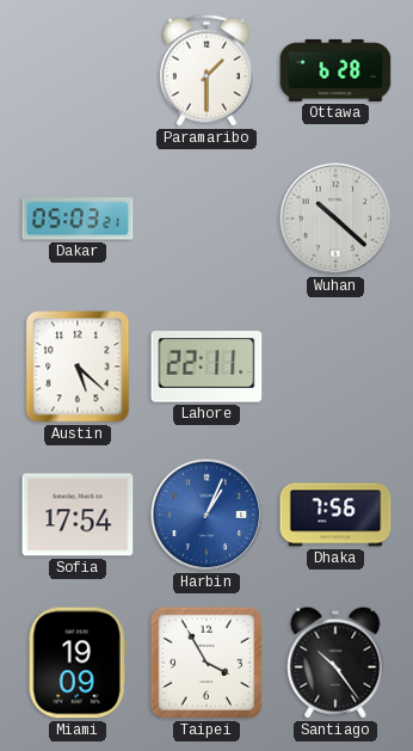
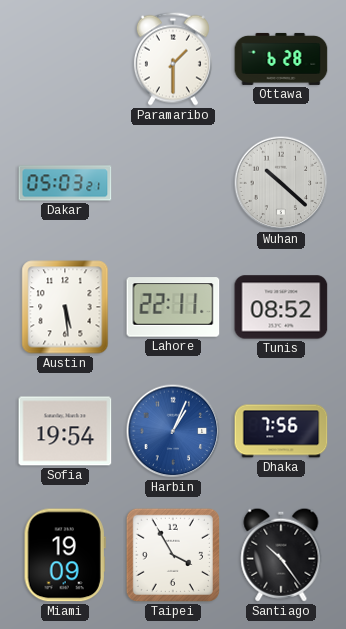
Austin: 5:22 -> 5:29 (65, 307)
Tunis: none -> 08:52 (281, 307)
Sofia: 17:54 -> 19:54 (65, 431)
